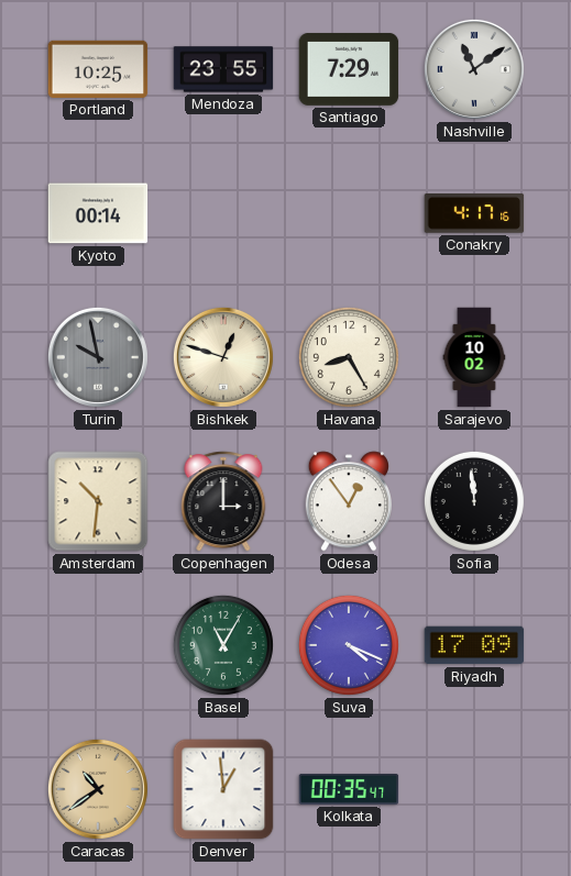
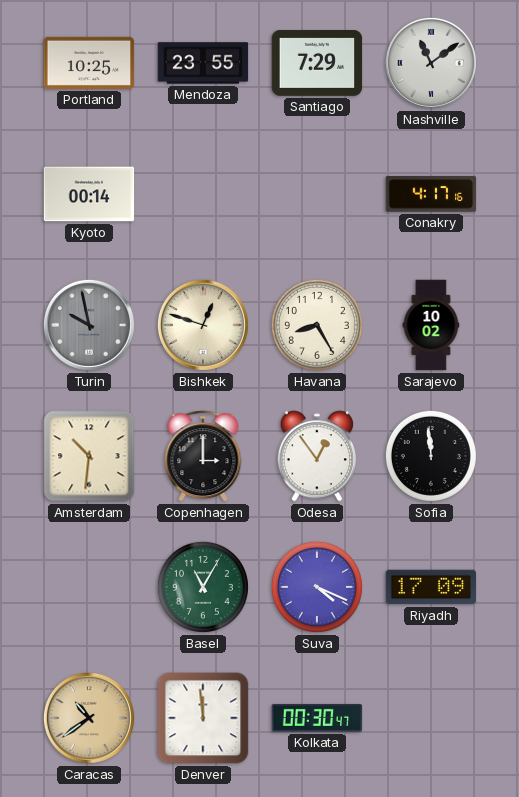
Denver: 12:59 -> 11:59 (203, 718)
Kolkata: 00:35 -> 00:30 (317, 718)
